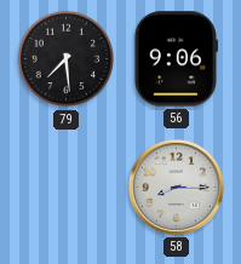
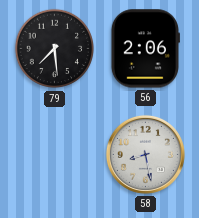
56: 9:06 -> 2:06 (145, 49)
58: 8:15 -> 8:28 (145, 154)
